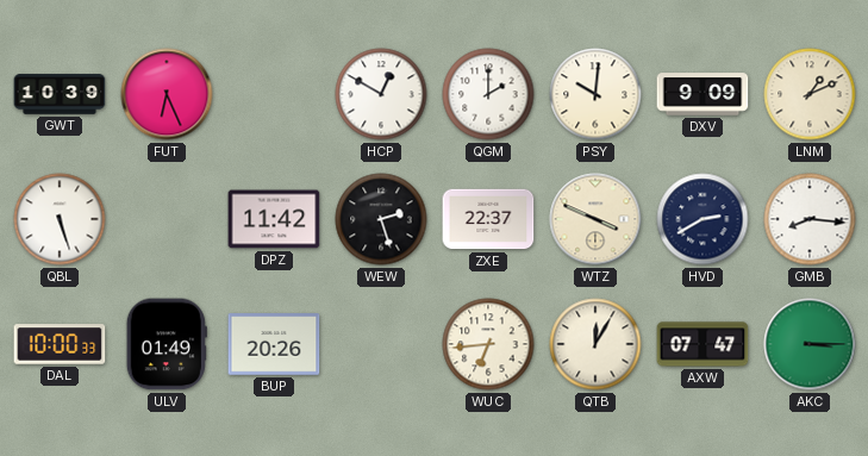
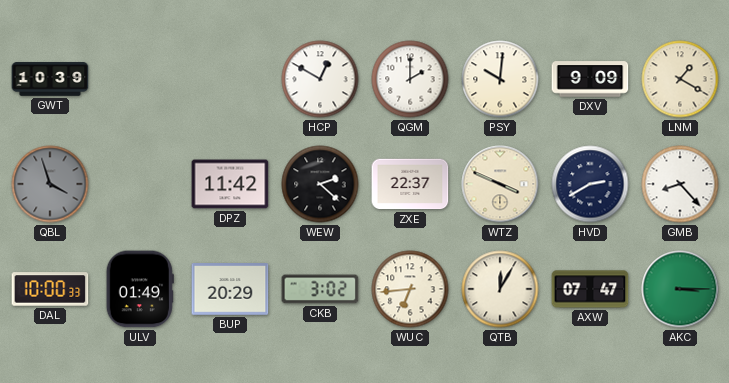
FUT: 6:26 -> none (167, 94)
LNM: 1:11 -> 1:20 (680, 79)
QBL: 5:27 -> 3:57 (50, 184)
QBL dial: white -> grey (50, 184)
WEW: 2:27 -> 2:22 (320, 184)
GMB: 8:16 -> 8:23 (680, 184)
BUP: 20:26 -> 20:29 (230, 289)
CKB: none -> 3:02 (320, 289)
